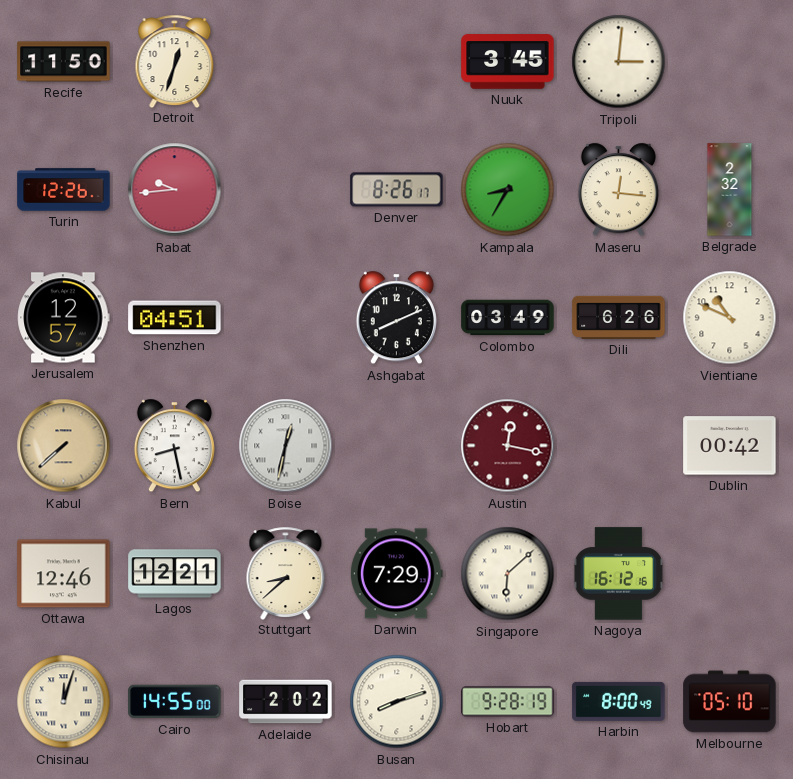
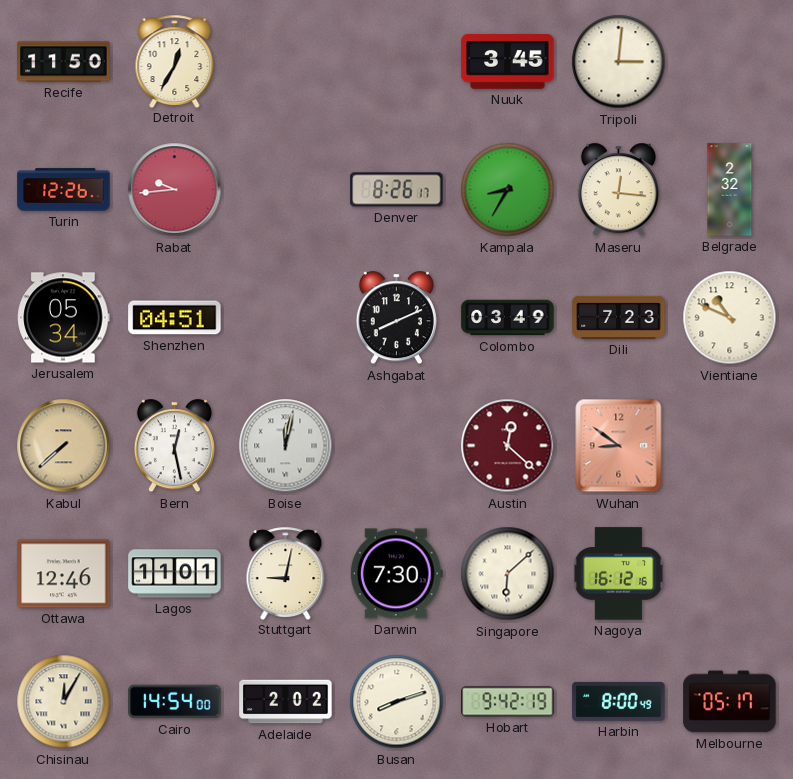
Detroit: 12:33 -> 12:35 (175, 61)
Jerusalem: 12:57 -> 05:34 (64, 318)
Dili: 6:26 -> 7:23 (619, 317)
Bern: 8:28 -> 12:28 (174, 446)
Boise: 12:32 -> 12:02 (286, 446)
Austin: 12:17 -> 12:22 (508, 446)
Wuhan: none -> 8:51 (619, 446)
Dublin: 00:42 -> none (730, 446)
Lagos: 12:21 -> 11:01 (175, 574)
Stuttgart: 8:38 -> 9:02 (286, 573)
Darwin: 7:29 -> 7:30 (396, 574)
Chisinau: 12:03 -> 12:05 (64, 702)
Cairo: 14:55 -> 14:54 (175, 702)
Hobart: 9:28 -> 9:42 (508, 702)
Melbourne: 05:10 -> 05:17 (730, 702)
